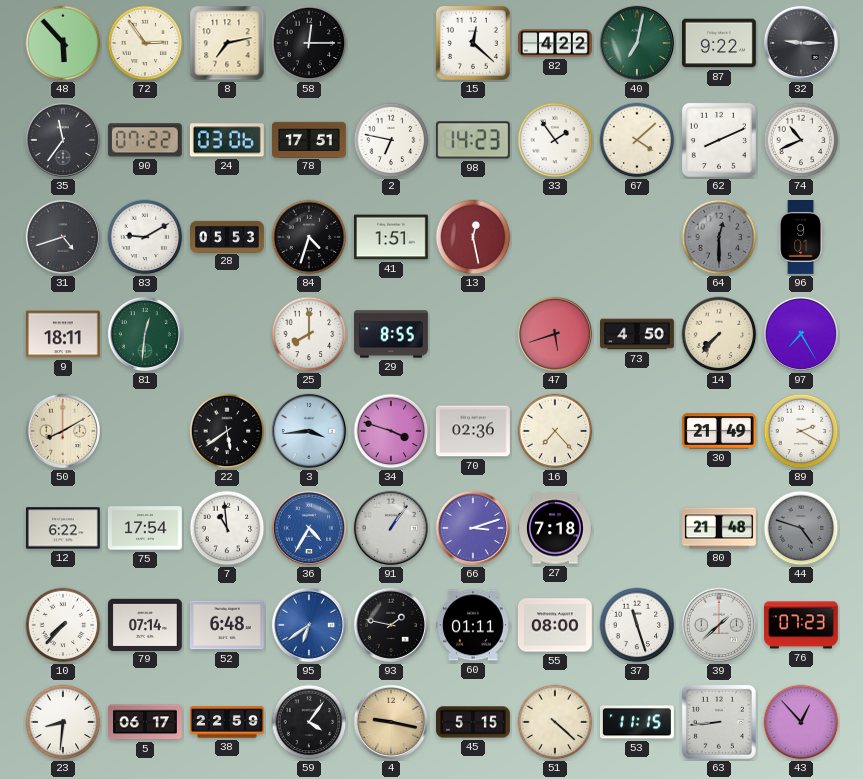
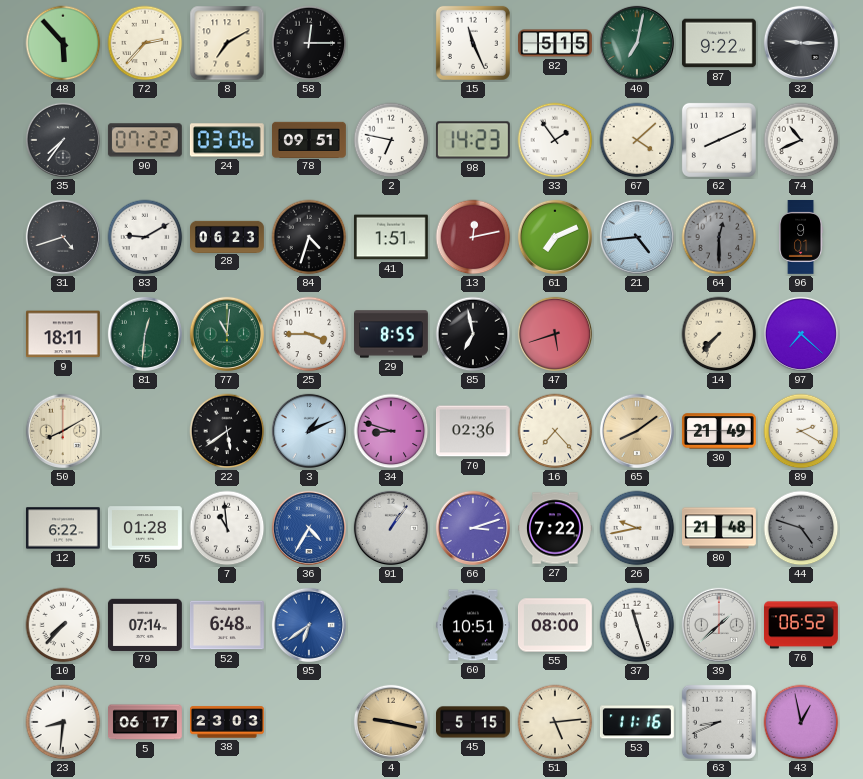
72: 2:54 -> 2:37 (145, 43)
8: 7:13 -> 7:10 (227, 43)
15: 12:22 -> 11:26 (473, 43)
82: 4:22 -> 5:15 (556, 43)
35: 11:36 -> 7:36 (63, 140)
78: 17:51 -> 09:51 (310, 139)
28: 05:53 -> 06:23 (228, 236)
13: 12:28 -> 12:13 (473, 237)
61: none -> 7:11 (555, 237)
21: none -> 4:44 (637, 237)
77: none -> 11:01 (227, 334)
25: 8:00 -> 3:45 (309, 334)
85: none -> 6:58 (473, 334)
73: 4:50 -> none (638, 334)
97: 7:25 -> 7:22 (801, 334)
3: 3:44 -> 1:11 (309, 431)
34: 3:48 -> 8:48 (391, 431)
65: none -> 8:09 (637, 431)
75: 17:54 -> 01:28 (145, 528)
27: 7:18 -> 7:22 (556, 528)
26: none -> 9:43 (637, 528)
93: 1:47 -> none (391, 625)
60: 01:11 -> 10:51 (473, 625)
76: 07:23 -> 06:52 (802, 625)
38: 22:59 -> 23:03 (228, 722)
59: 4:06 -> none (309, 722)
51: 4:22 -> 5:14 (555, 722)
53: 11:15 -> 11:16 (637, 722)
63: 8:44 -> 8:41 (719, 722)
43: 12:53 -> 12:58 (801, 722)
